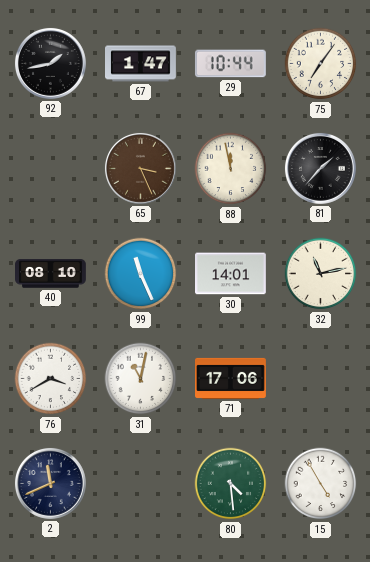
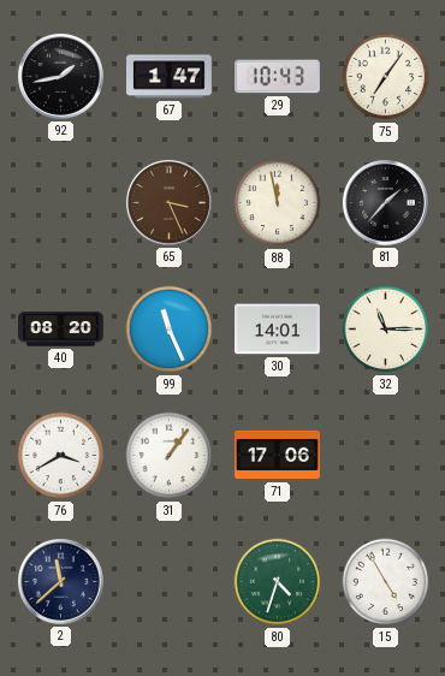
29: 10:44 -> 10:43 (277, 77)
40: 08:10 -> 08:20 (61, 330)
32: 11:13 -> 11:15 (386, 330)
31: 11:02 -> 1:06 (170, 456)
2: 11:41 -> 11:38 (61, 582)
80: 4:29 -> 4:33 (278, 582)
